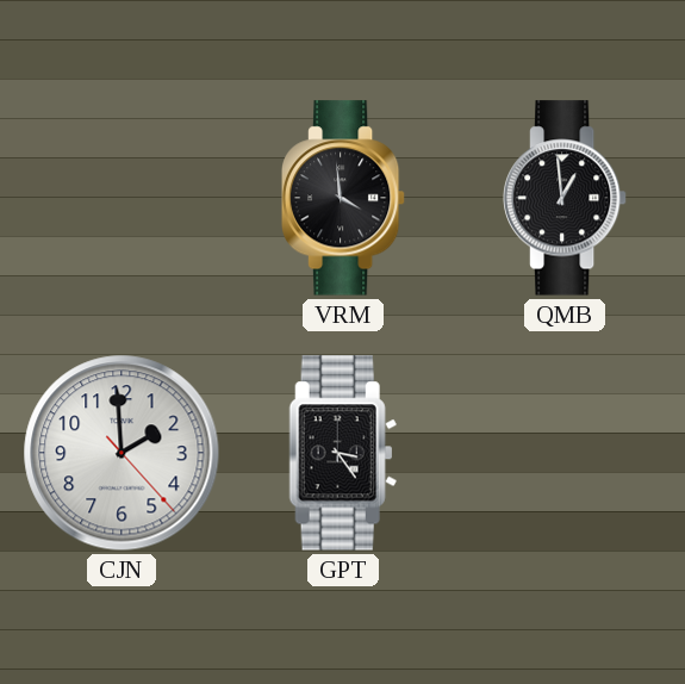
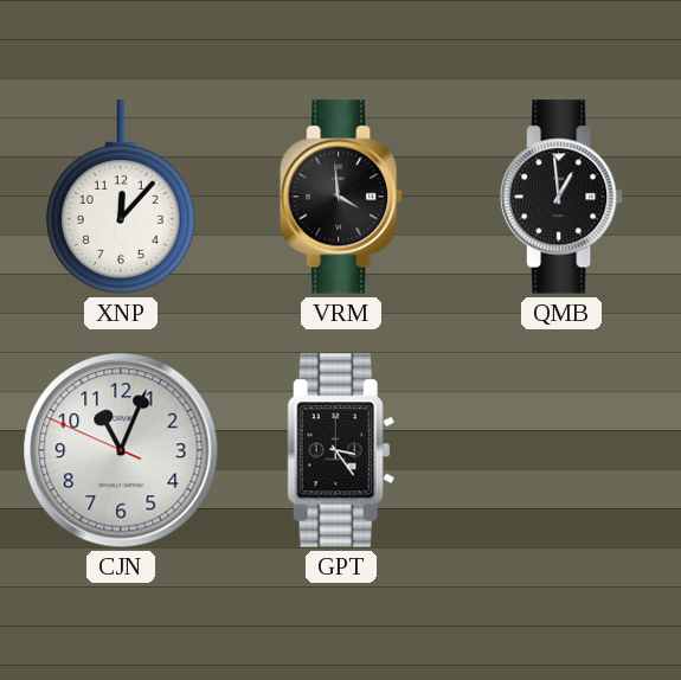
XNP: none -> 12:07 (121, 197)
CJN: 1:59 -> 11:03 (121, 450)
